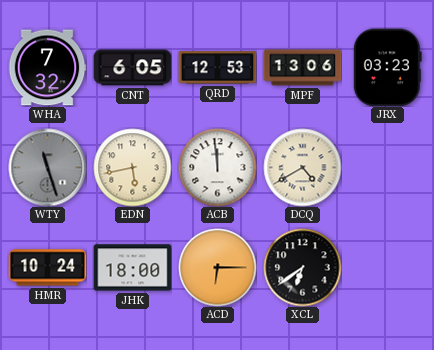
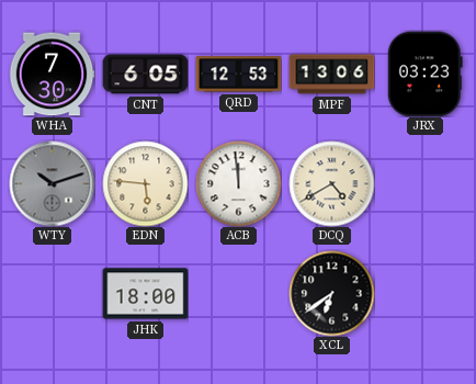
WHA: 7:32 -> 7:30 (52, 75)
WTY: 11:27 -> 10:12 (52, 183)
EDN: 5:43 -> 5:46 (145, 183)
HMR: 10:24 -> none (47, 268)
ACD: 6:15 -> none (217, 267)
